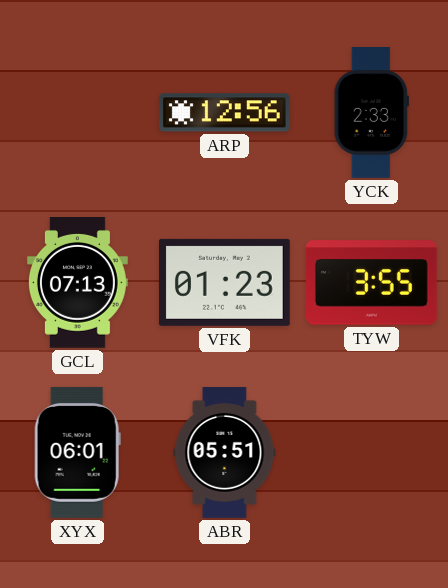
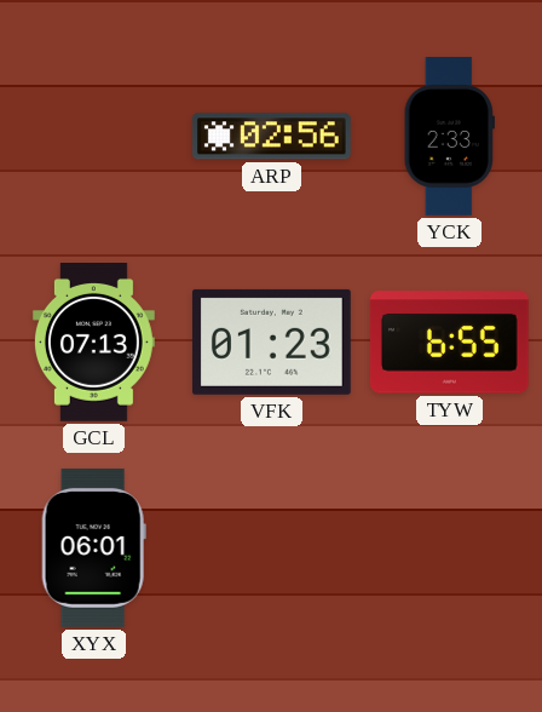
ARP: 12:56 -> 02:56 (271, 137)
TYW: 3:55 -> 6:55 (449, 343)
ABR: 05:51 -> none (225, 453)
